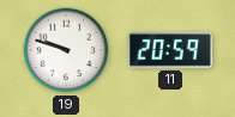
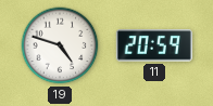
19: 9:48 -> 4:48 (60, 45)
